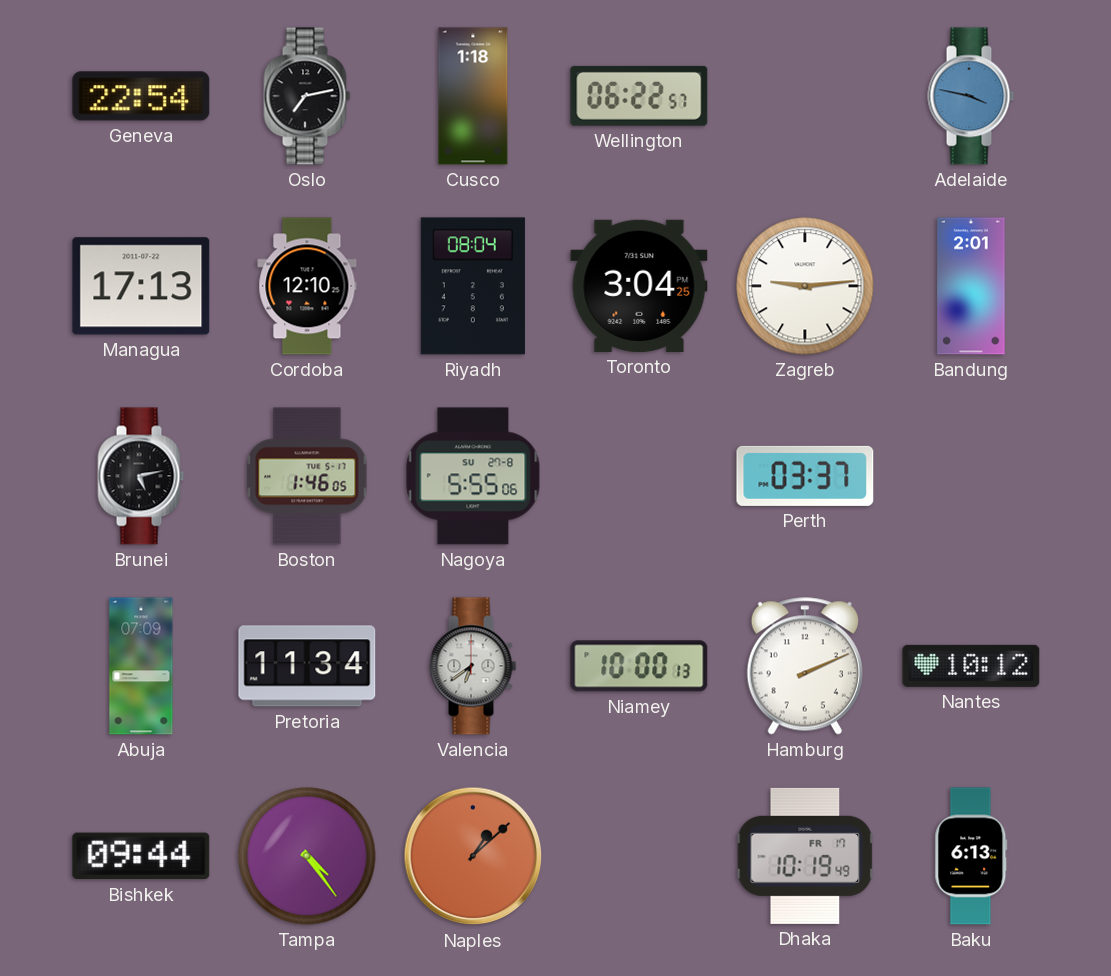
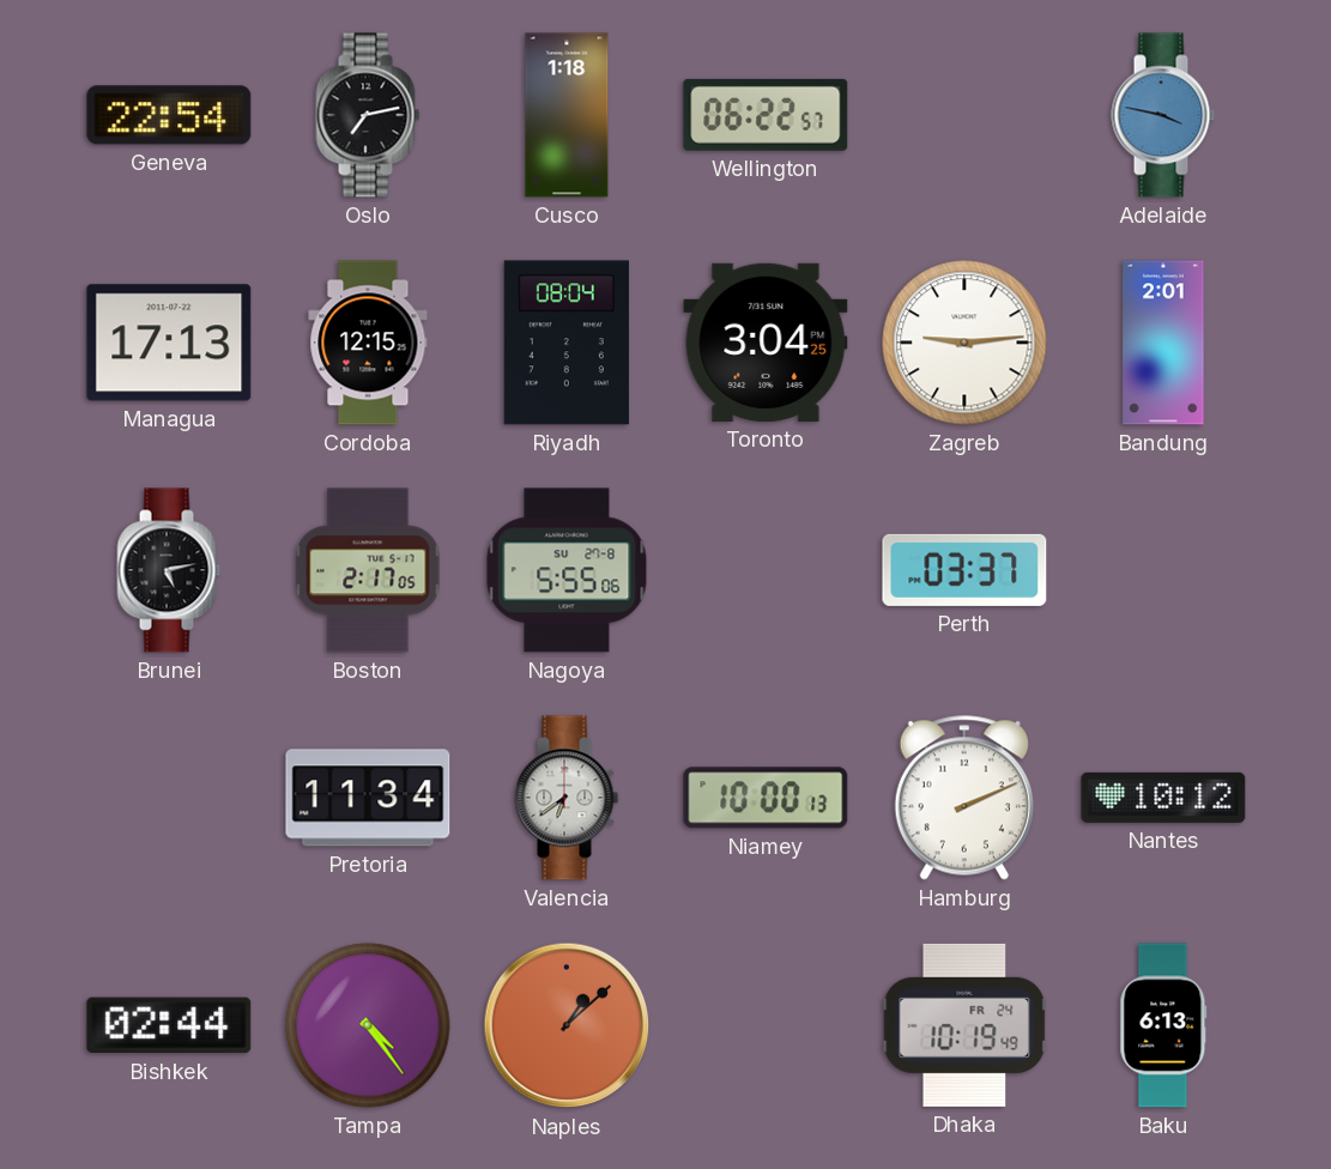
Cordoba: 12:10 -> 12:15 (368, 343)
Boston: 1:46 -> 2:17 (368, 570)
Abuja: 07:09 -> none (141, 666)
Bishkek: 09:44 -> 02:44 (169, 1025)
Dhaka date: FR 17 -> FR 24 (964, 1025)
